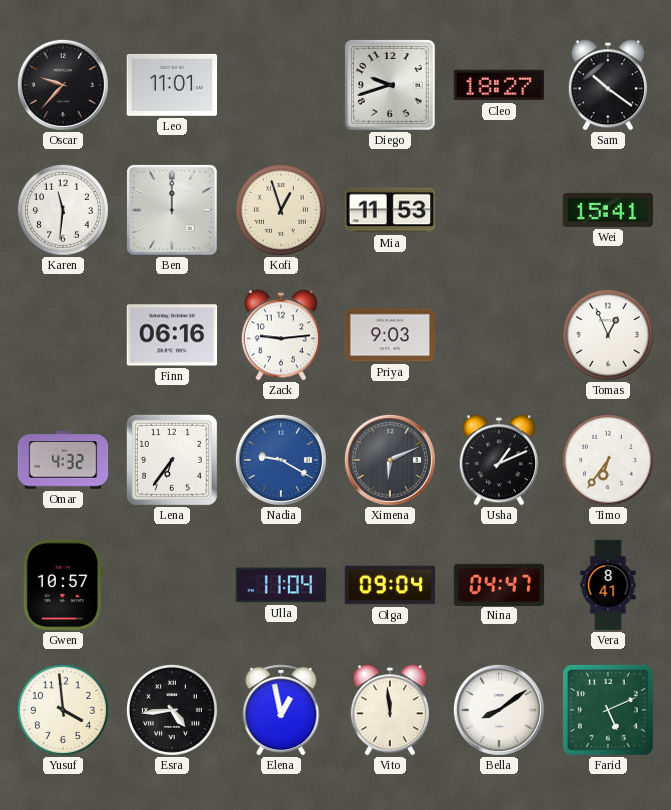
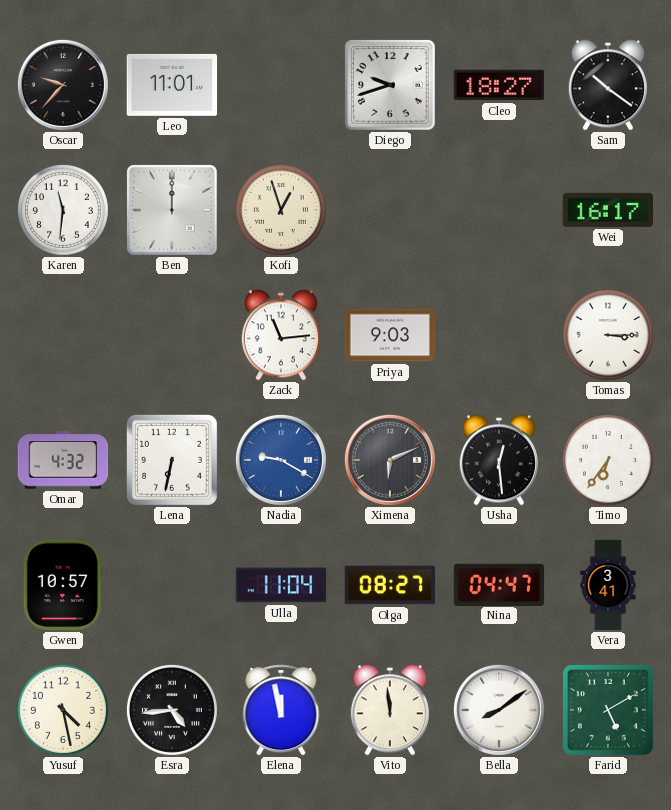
Mia: 11:53 -> none (390, 210)
Wei: 15:41 -> 16:17 (608, 210)
Finn: 06:16 -> none (172, 335)
Zack: 9:14 -> 11:14 (281, 335)
Tomas: 12:56 -> 3:15 (608, 335)
Lena: 6:36 -> 6:32 (172, 460)
Usha: 1:11 -> 12:29 (499, 460)
Olga: 09:04 -> 08:27 (390, 585)
Vera: 8:41 -> 3:41 (608, 585)
Yusuf: 3:59 -> 4:28 (63, 710)
Elena: 12:58 -> 11:58 (281, 710)
Farid: 5:11 -> 5:10 (608, 710)
